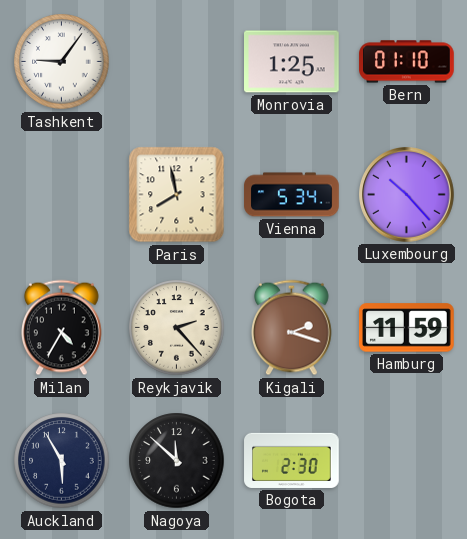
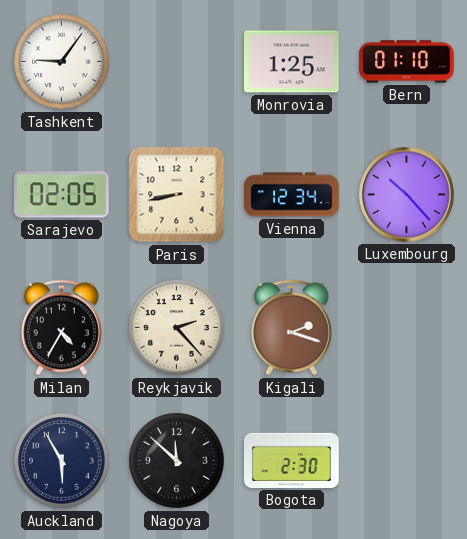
Sarajevo: none -> 02:05 (62, 195)
Paris: 7:58 -> 8:43 (177, 195)
Vienna: 5:34 -> 12:34 (292, 195)
Hamburg: 11:59 -> none (407, 328)
